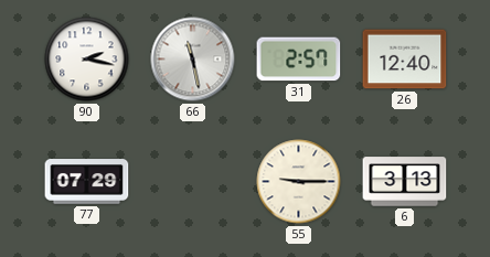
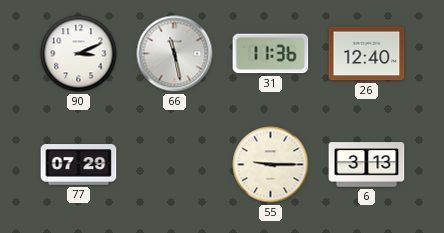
90: 2:17 -> 3:11 (79, 54)
31: 2:57 -> 11:36 (271, 54)
